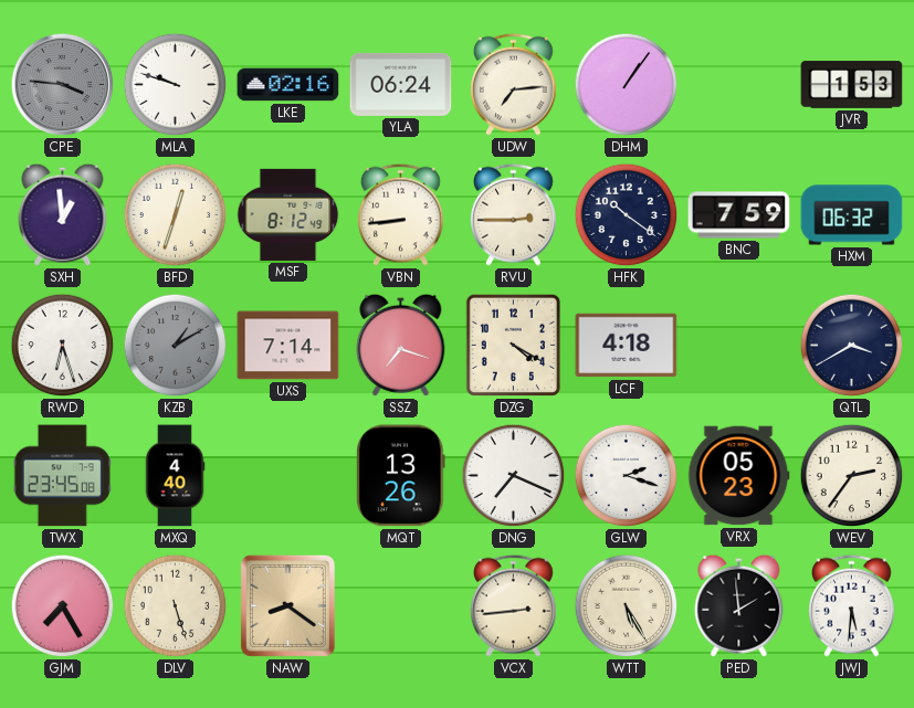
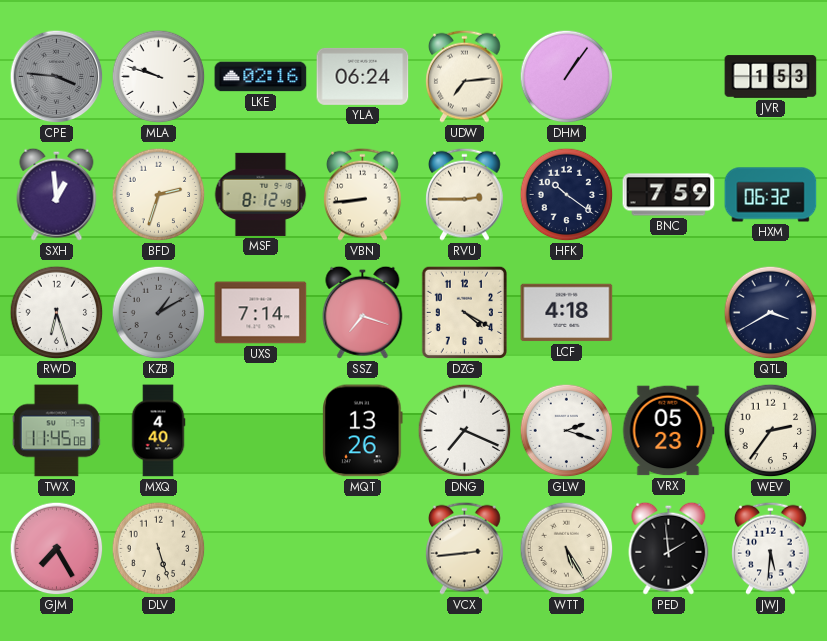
BFD: 12:33 -> 2:33 (159, 195)
TWX: 23:45 -> 11:45 (56, 431)
NAW: 8:21 -> none (287, 605)
